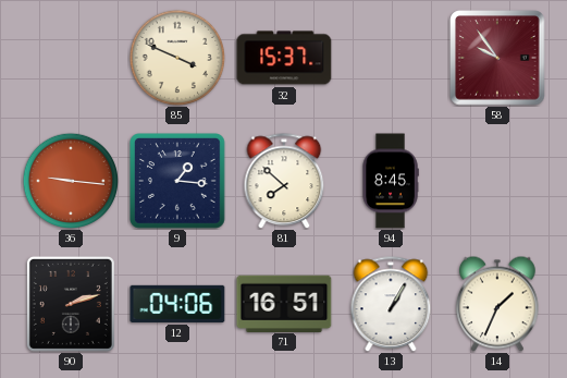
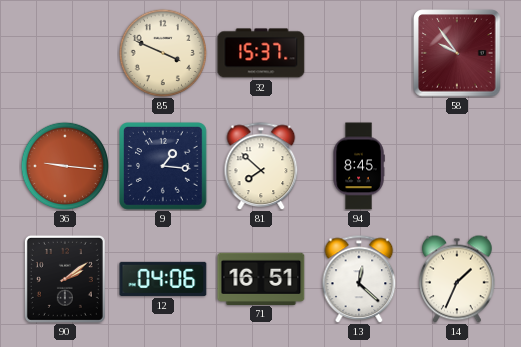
90: 2:12 -> 2:09 (65, 279)
13: 1:05 -> 12:22 (359, 279)
